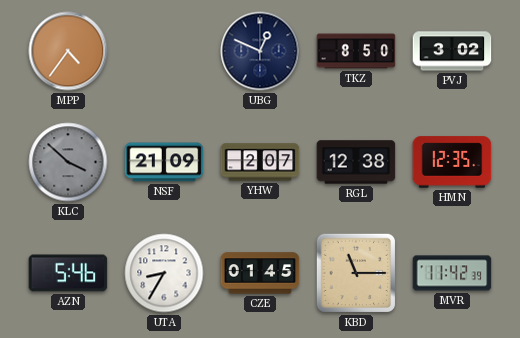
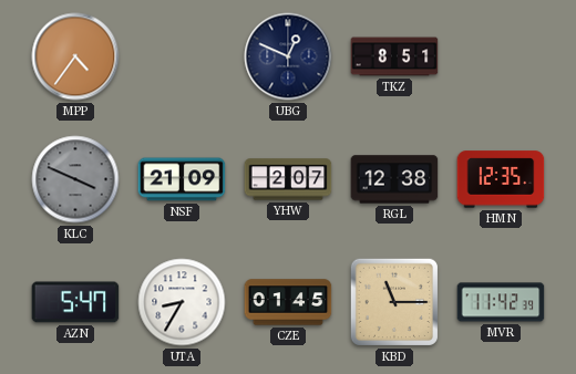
TKZ: 8:50 -> 8:51 (394, 56)
PVJ: 3:02 -> none (452, 51)
KLC: 3:52 -> 3:49 (75, 179)
AZN: 5:46 -> 5:47 (75, 302)
